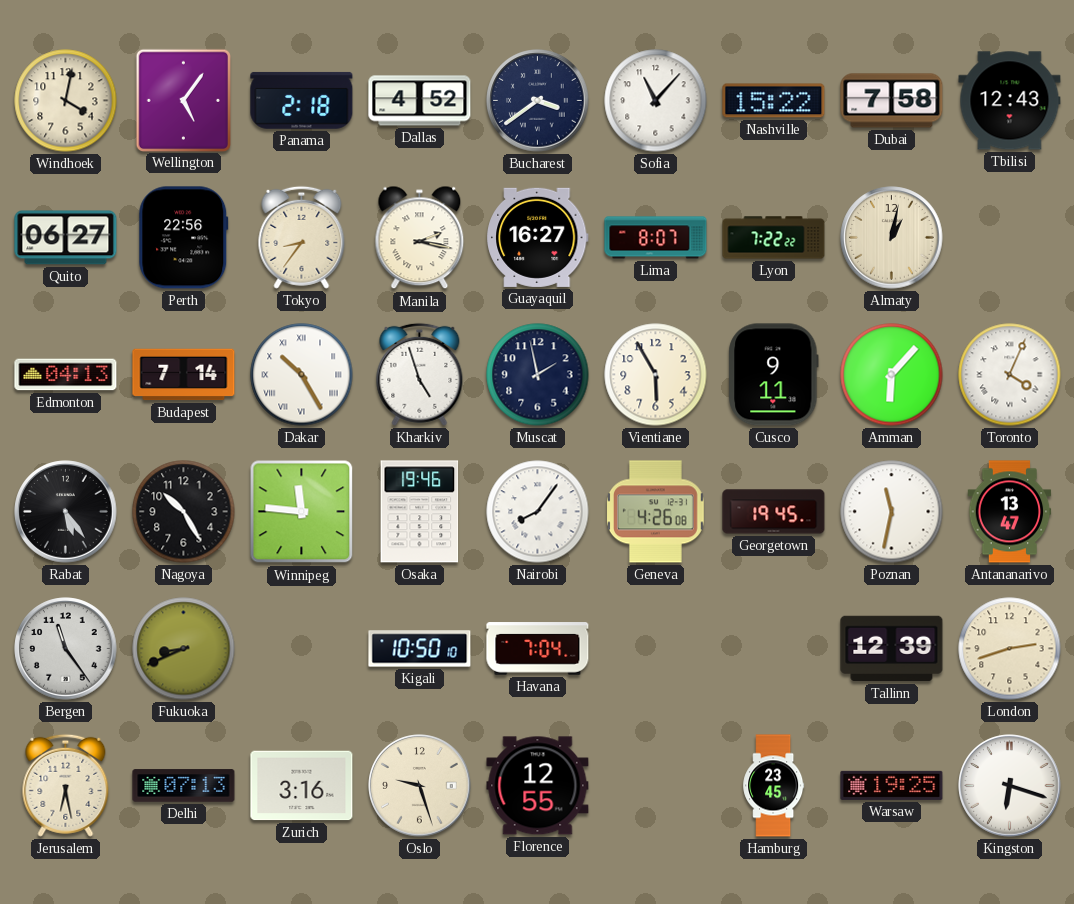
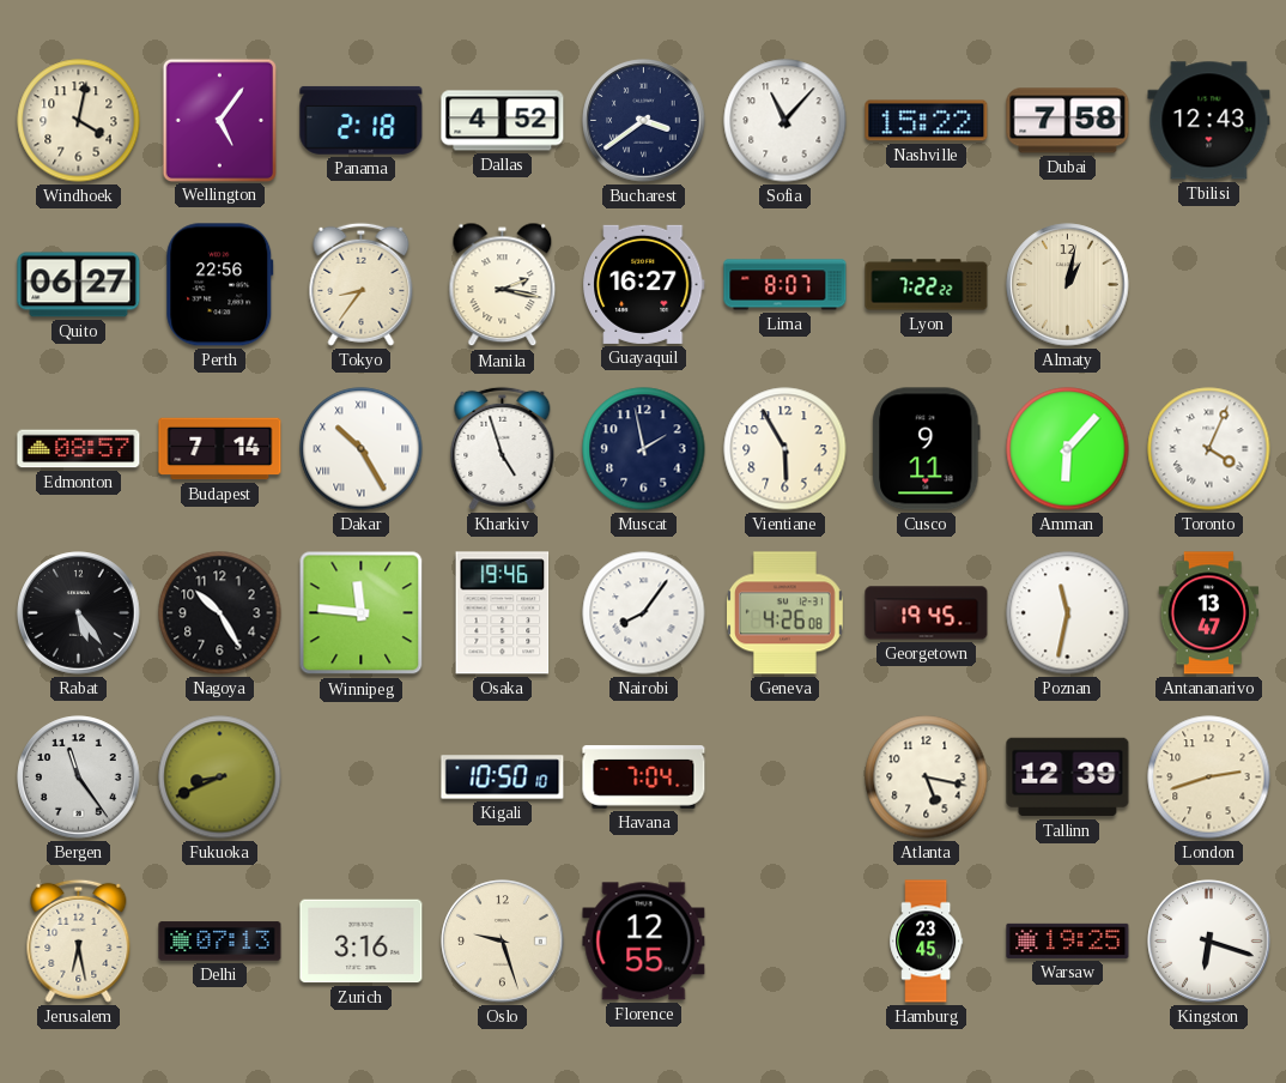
Edmonton: 04:13 -> 08:57 (79, 449)
Atlanta: none -> 5:17 (927, 778)
